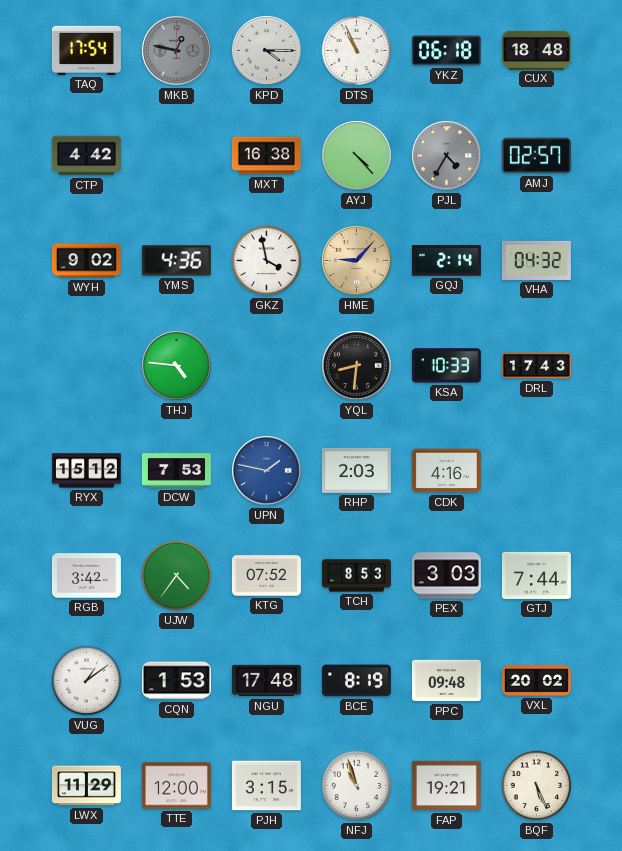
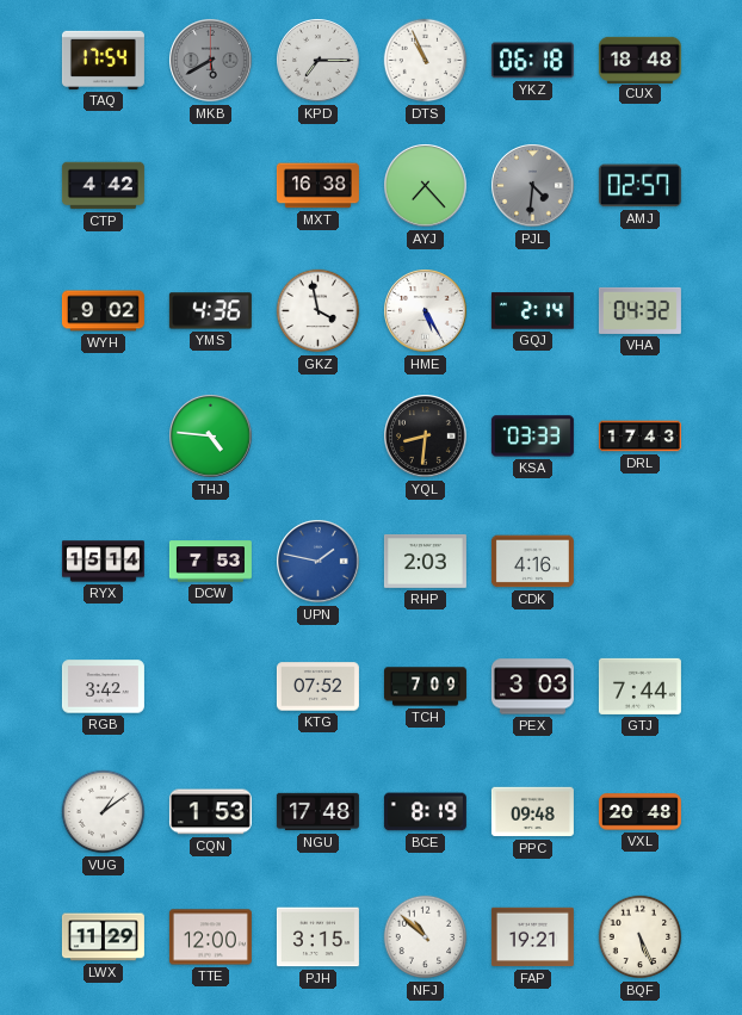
MKB: 12:47 -> 5:40 (211, 61)
KPD: 4:15 -> 7:15 (319, 61)
AYJ: 4:23 -> 7:23 (426, 186)
PJL: 4:35 -> 4:31 (533, 186)
HME: 9:07 -> 5:25 (426, 311)
HME dial: champagne -> white (426, 311)
KSA: 10:33 -> 03:33 (532, 437)
RYX: 15:12 -> 15:14 (103, 562)
UJW: 4:36 -> none (177, 576)
TCH: 8:53 -> 7:09 (425, 687)
VXL: 20:02 -> 20:48 (639, 812)
NFJ: 10:57 -> 10:52 (426, 937)
